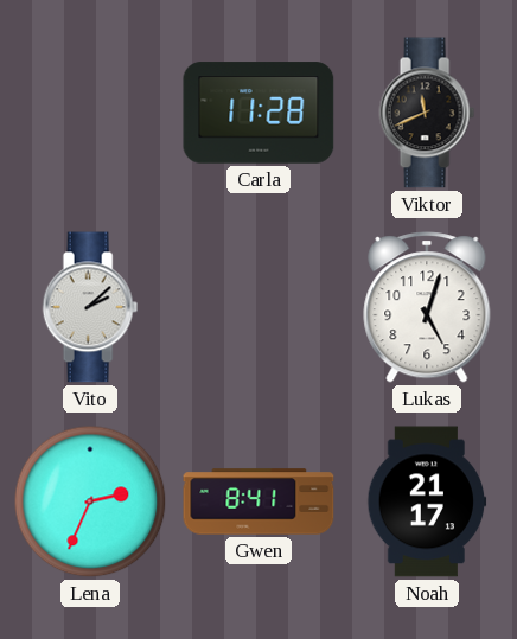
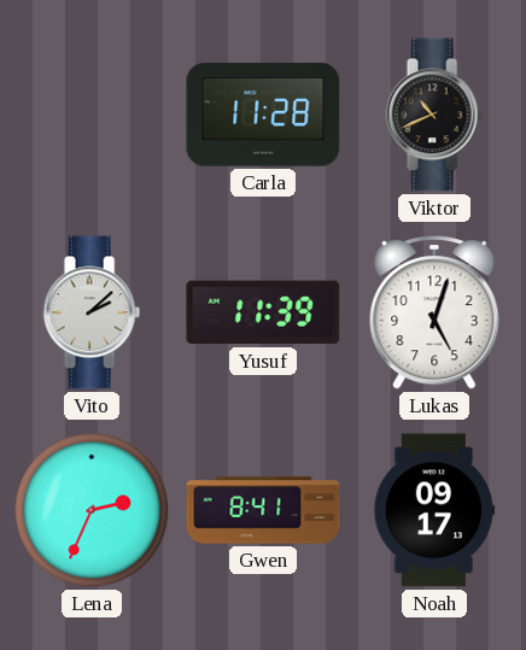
Viktor: 11:41 -> 10:41 (434, 115)
Yusuf: none -> 11:39 (263, 312)
Noah: 21:17 -> 09:17 (434, 510)
